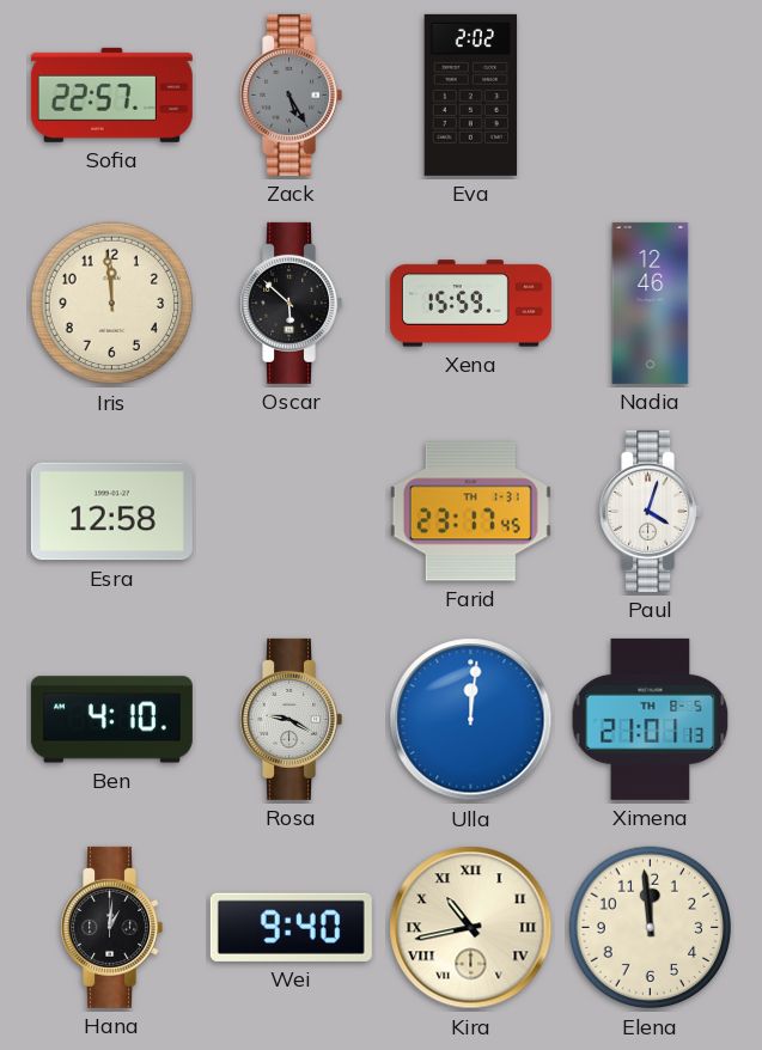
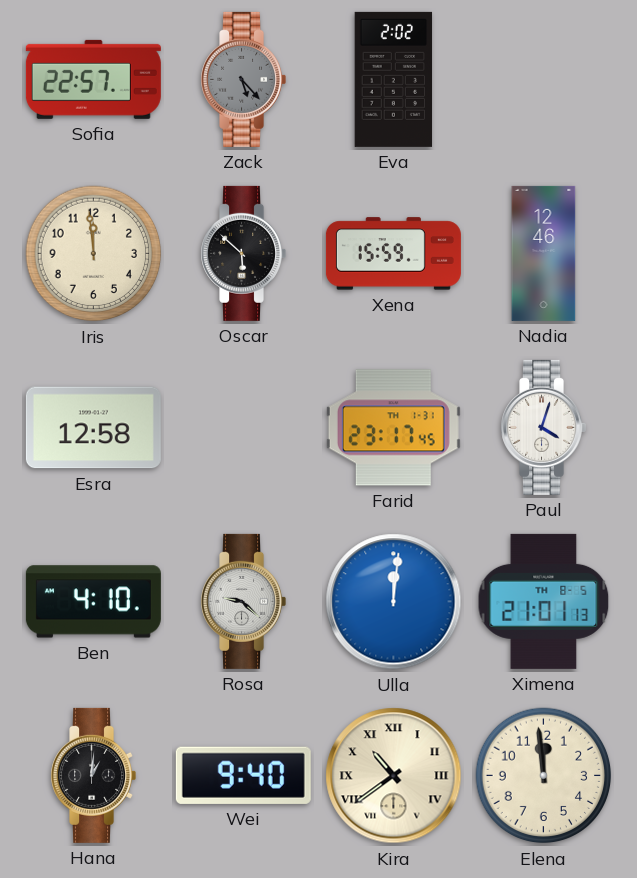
Zack: 5:25 -> 5:23 (243, 79)
Rosa: 9:20 -> 9:22 (243, 601)
Kira: 10:43 -> 10:39 (394, 776)
